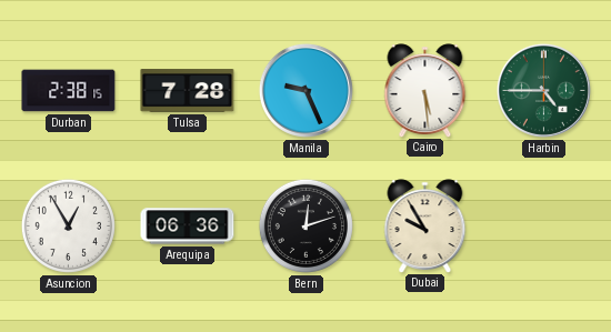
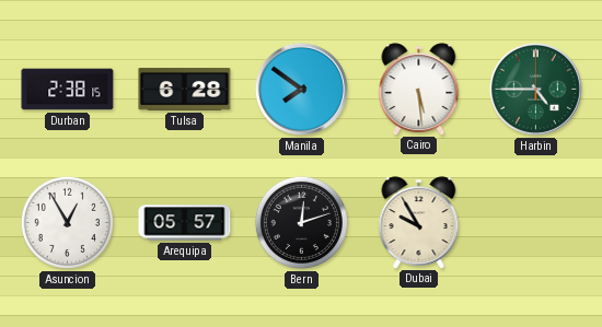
Tulsa: 7:28 -> 6:28 (185, 90)
Manila: 9:26 -> 7:51 (301, 89)
Arequipa: 06:36 -> 05:57 (185, 223)
